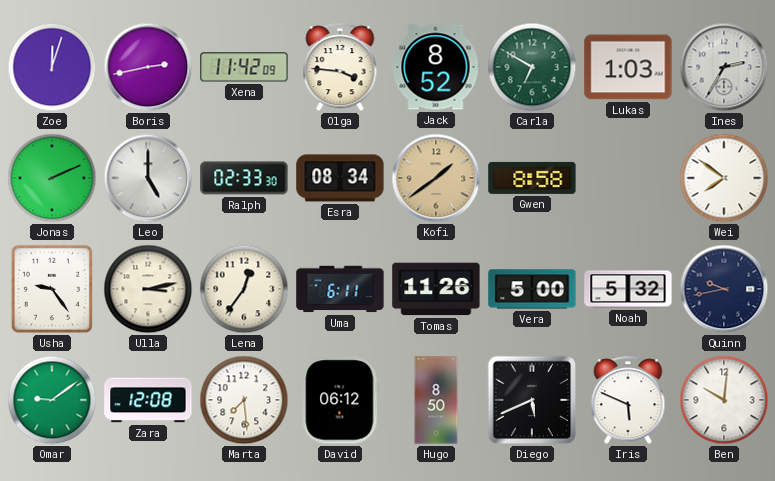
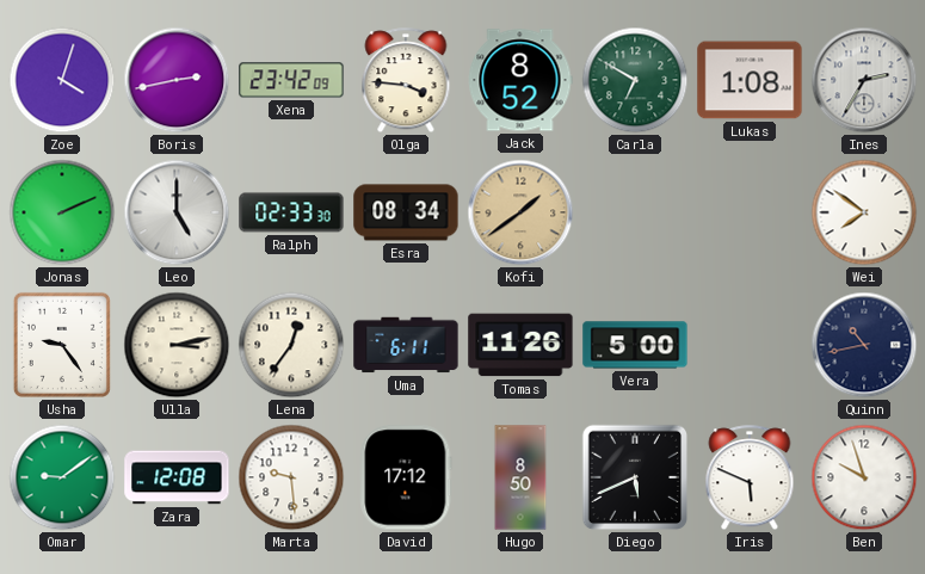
Zoe: 12:03 -> 4:03 (62, 80)
Xena: 11:42 -> 23:42 (291, 80)
Lukas: 1:03 -> 1:08 (750, 80)
Gwen: 8:58 -> none (532, 178)
Noah: 5:32 -> none (628, 289)
Quinn: 9:43 -> 10:43 (864, 345)
Marta: 7:29 -> 9:29 (291, 477)
David: 06:12 -> 17:12 (406, 477)
Ben: 10:01 -> 9:57 (864, 477)
